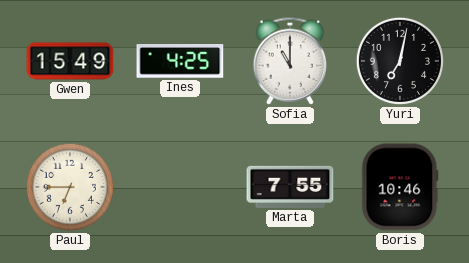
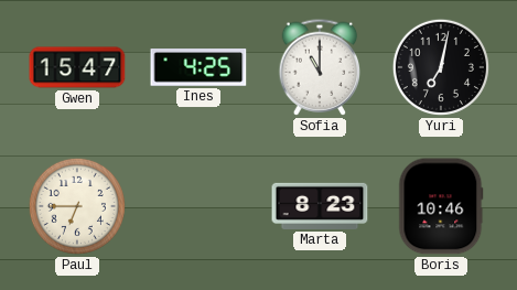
Gwen: 15:49 -> 15:47 (77, 67)
Marta: 7:55 -> 8:23 (320, 206)
